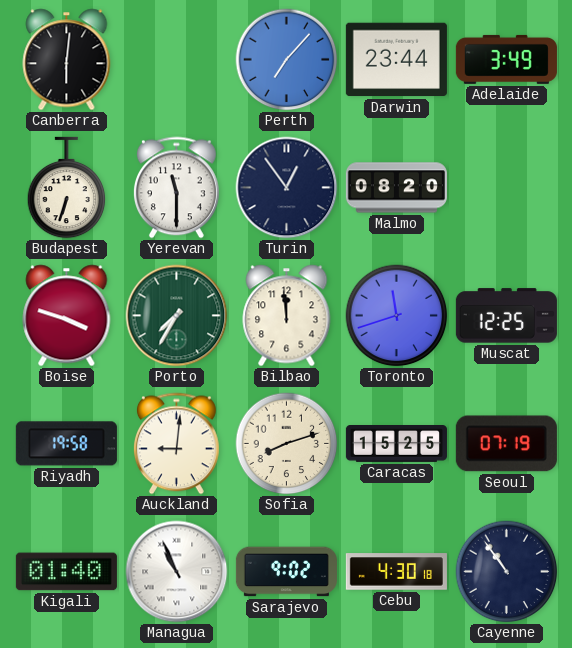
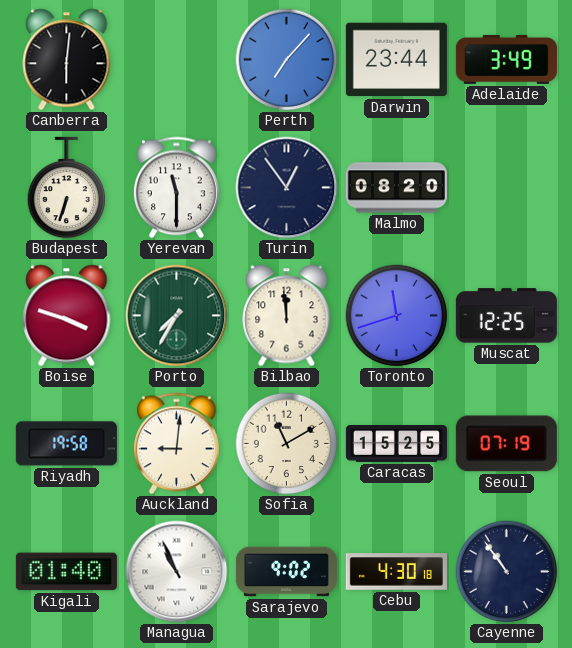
Sofia: 8:12 -> 11:10 (287, 444)
